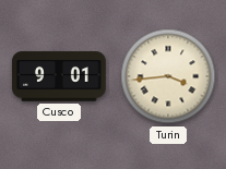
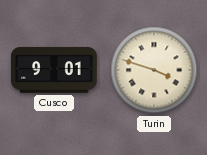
Turin: 3:44 -> 3:48 (154, 70)
